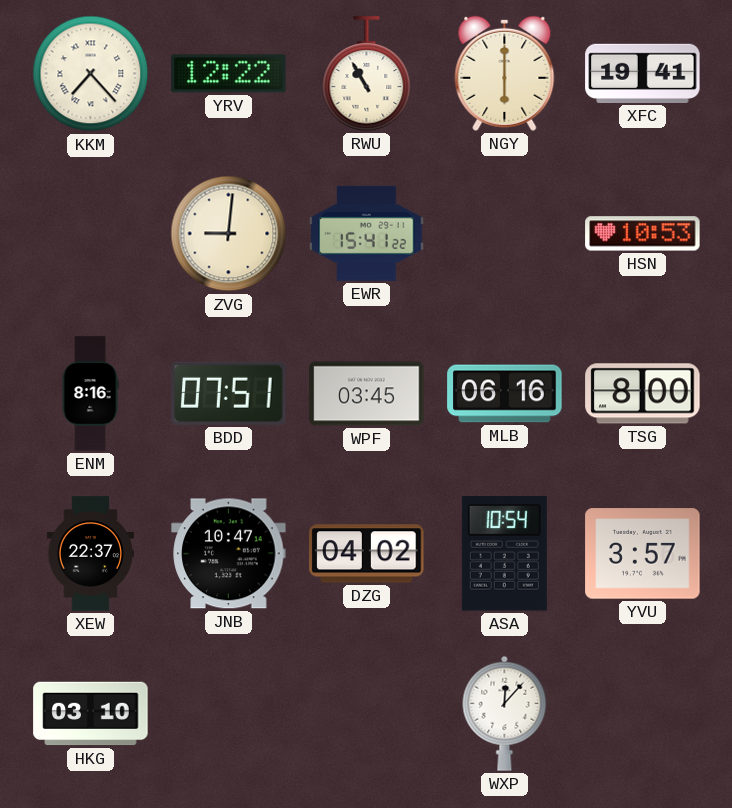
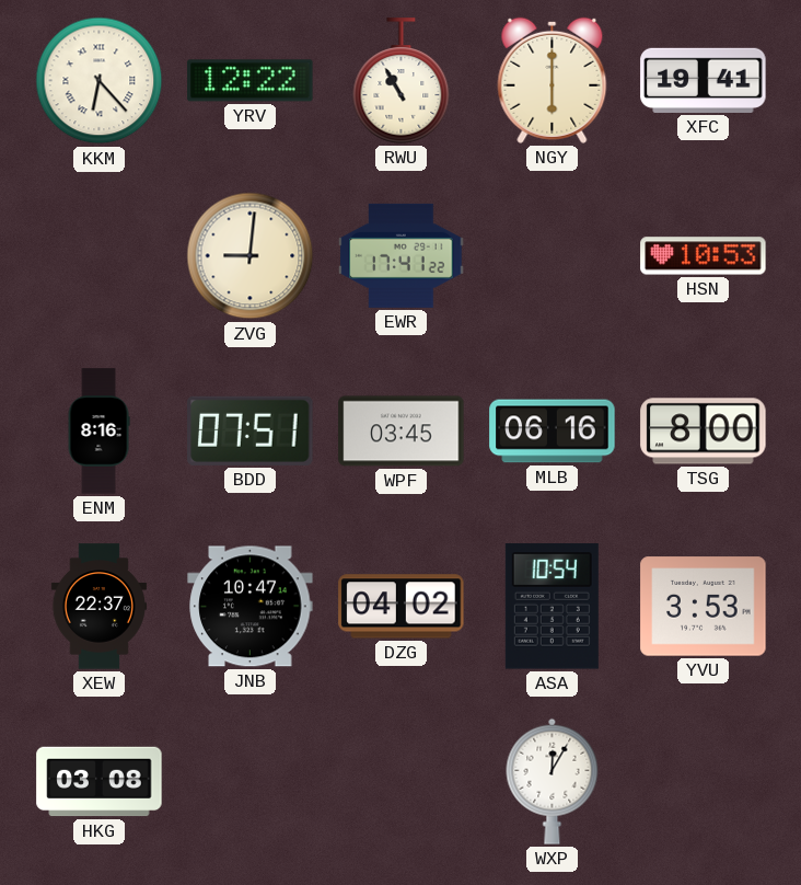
KKM: 7:23 -> 6:23 (100, 81)
EWR: 15:41 -> 17:41 (402, 255)
YVU: 3:57 -> 3:53 (704, 607)
HKG: 03:10 -> 03:08 (100, 782)
WXP: 12:07 -> 12:05 (553, 781)
